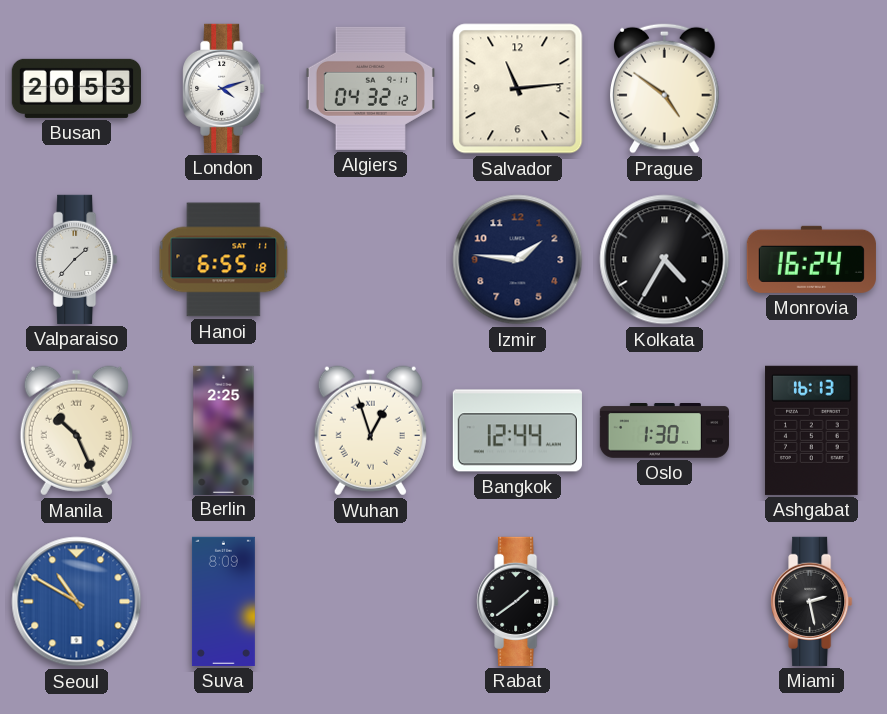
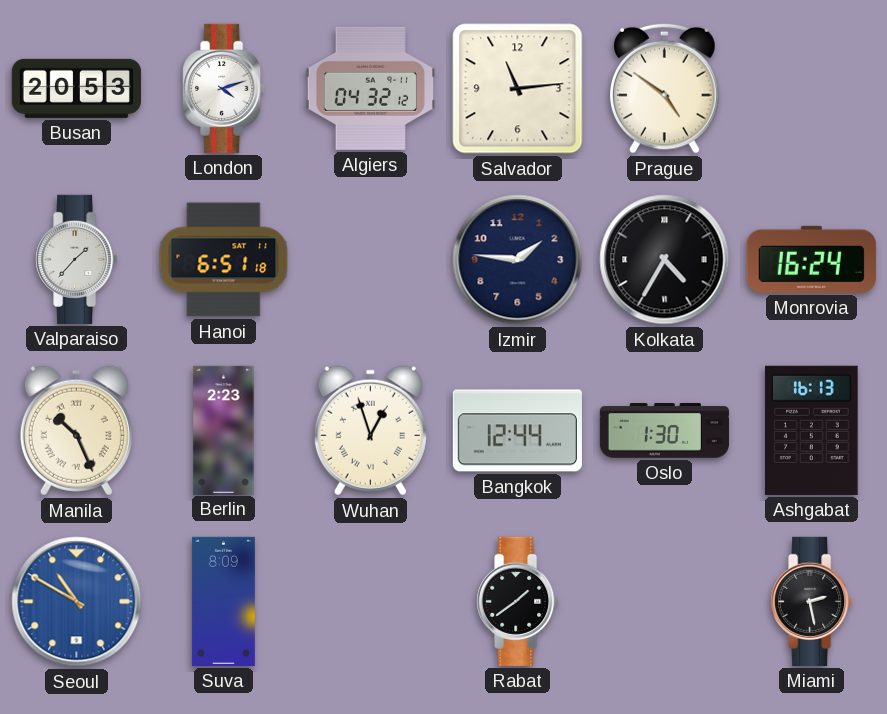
Hanoi: 6:55 -> 6:51 (224, 260)
Berlin: 2:25 -> 2:23 (224, 430)
